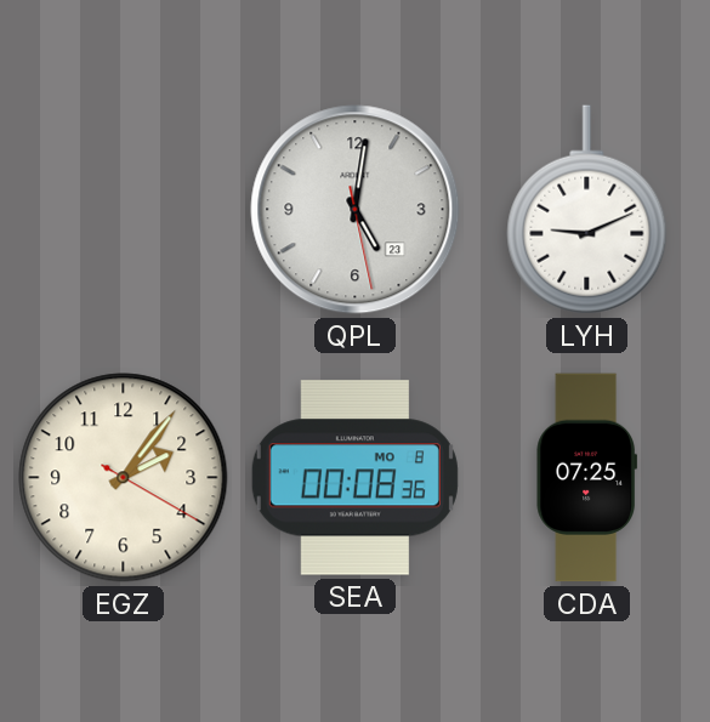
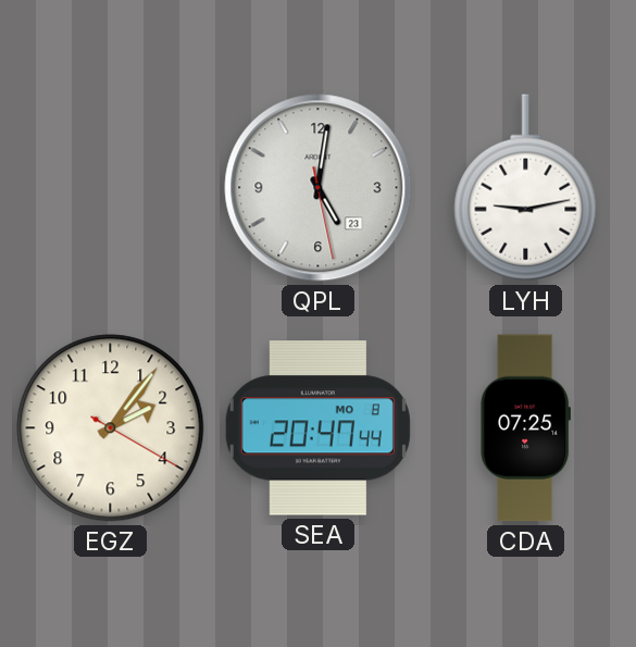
LYH: 9:11 -> 9:13 (526, 188)
SEA: 00:08 -> 20:47 (317, 428)
